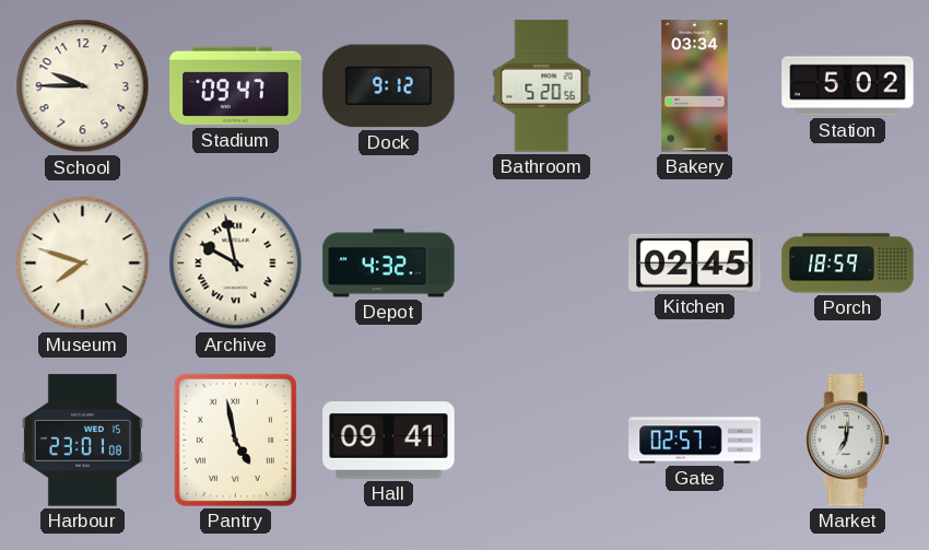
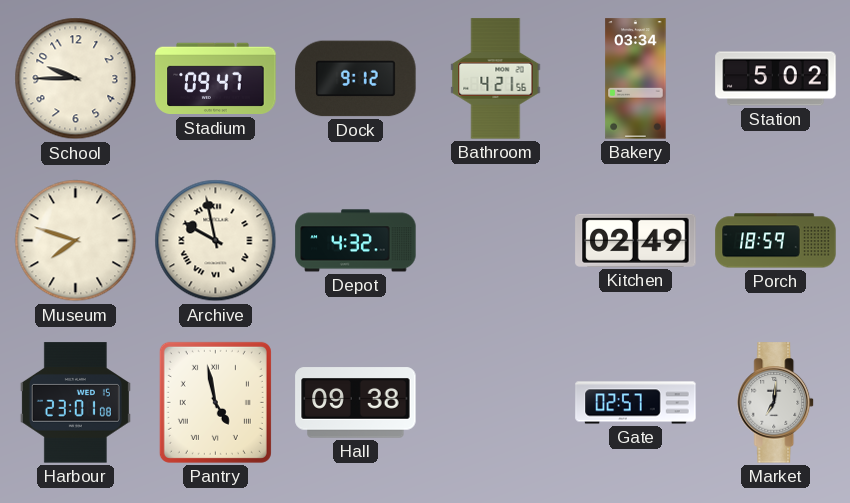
Bathroom: 5:20 -> 4:21 (496, 79)
Kitchen: 02:45 -> 02:49 (636, 240)
Hall: 09:41 -> 09:38 (356, 403)
